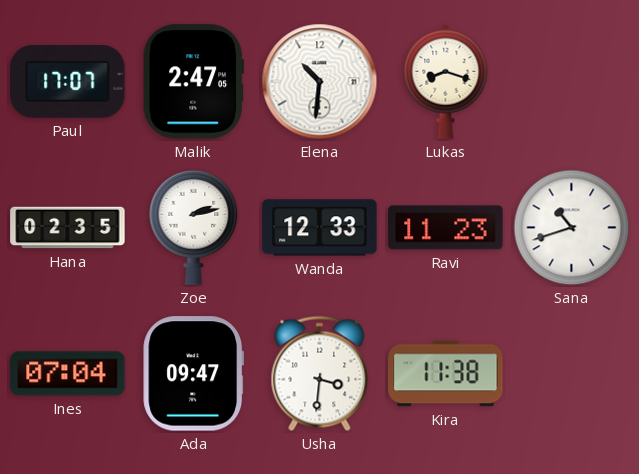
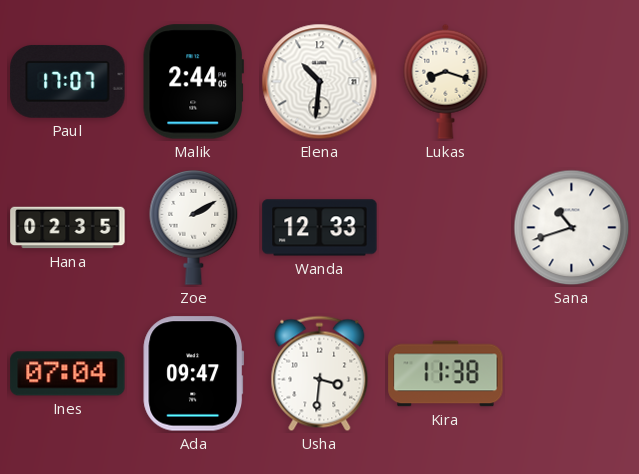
Malik: 2:47 -> 2:44 (193, 82)
Zoe: 2:13 -> 2:10 (194, 228)
Ravi: 11:23 -> none (446, 228)
